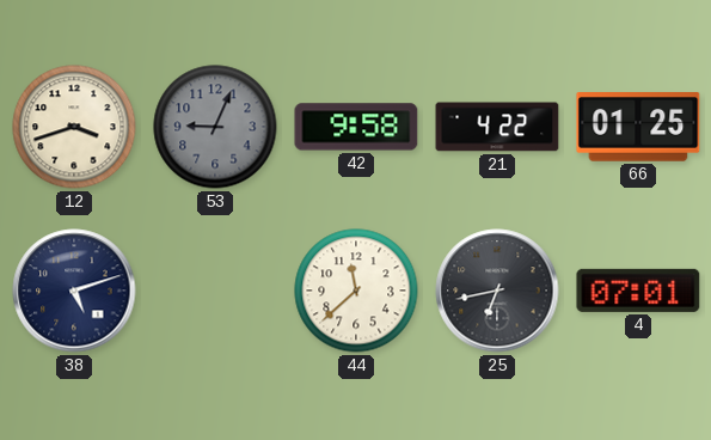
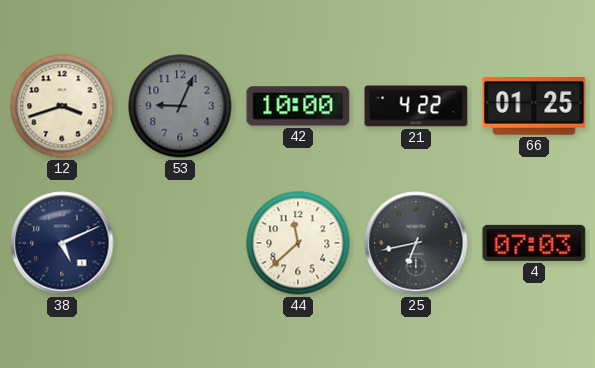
42: 9:58 -> 10:00 (298, 106)
38: 5:12 -> 5:11 (62, 243)
4: 07:01 -> 07:03 (534, 243)
